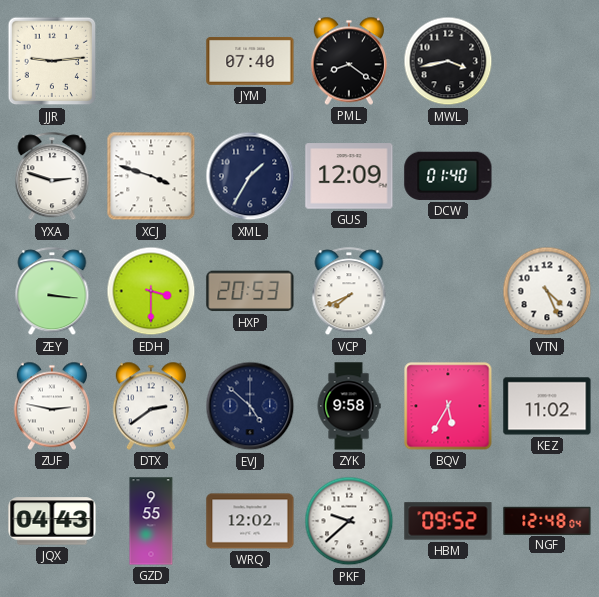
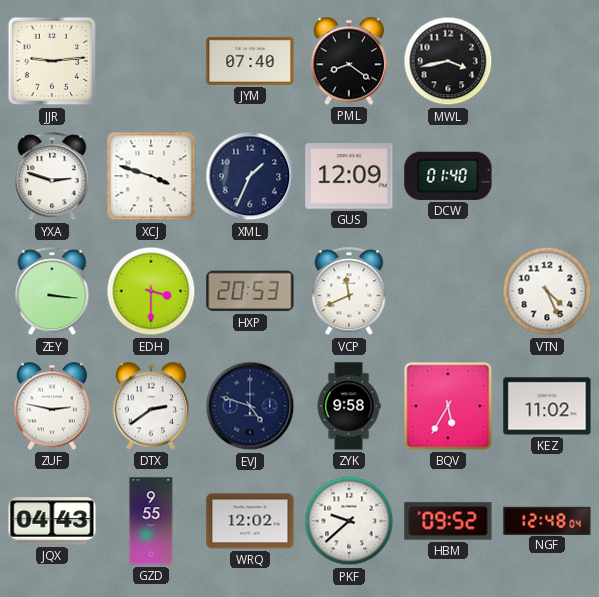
XML: 1:35 -> 1:34 (250, 176)
VCP: 7:41 -> 11:41 (349, 292)
EVJ: 4:52 -> 4:48 (250, 406)
